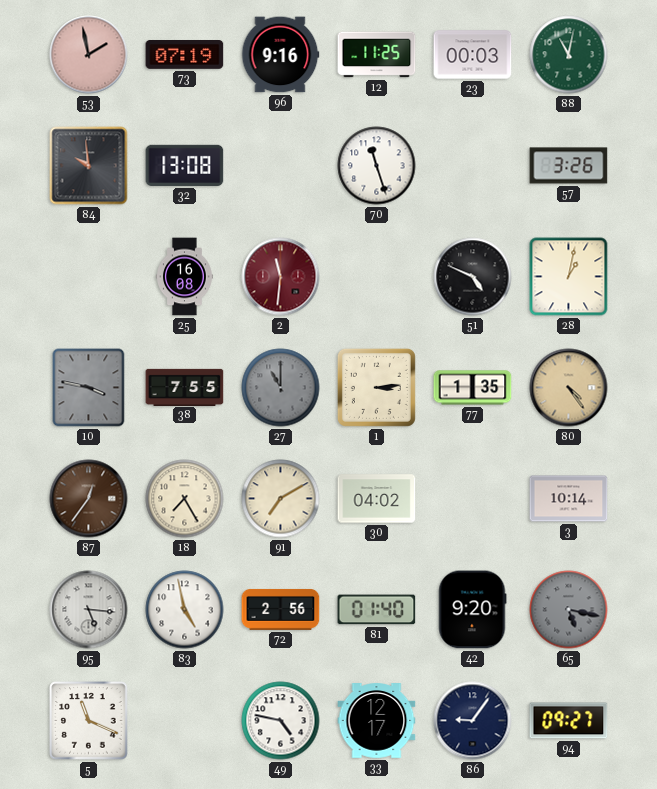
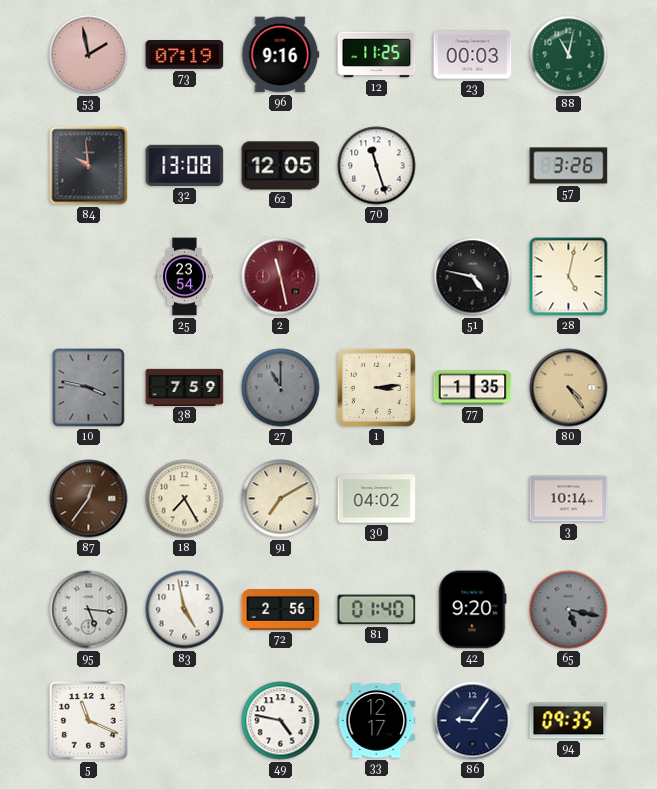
62: none -> 12:05 (281, 166)
25: 16:08 -> 23:54 (185, 277)
2: 11:31 -> 11:28 (281, 277)
51: 4:49 -> 4:47 (473, 277)
28: 1:02 -> 5:02 (569, 277)
38: 7:55 -> 7:59 (185, 387)
94: 09:27 -> 09:35 (569, 721)
